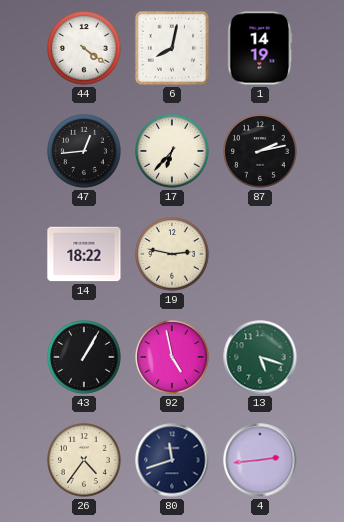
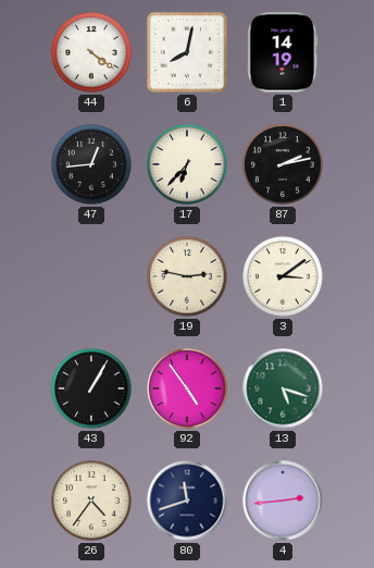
14: 18:22 -> none (84, 254)
3: none -> 3:09 (283, 276)
92: 4:58 -> 4:54 (187, 388)
